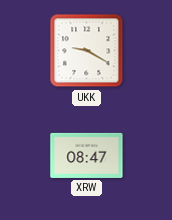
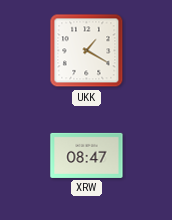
UKK: 9:20 -> 1:20 (87, 51)
